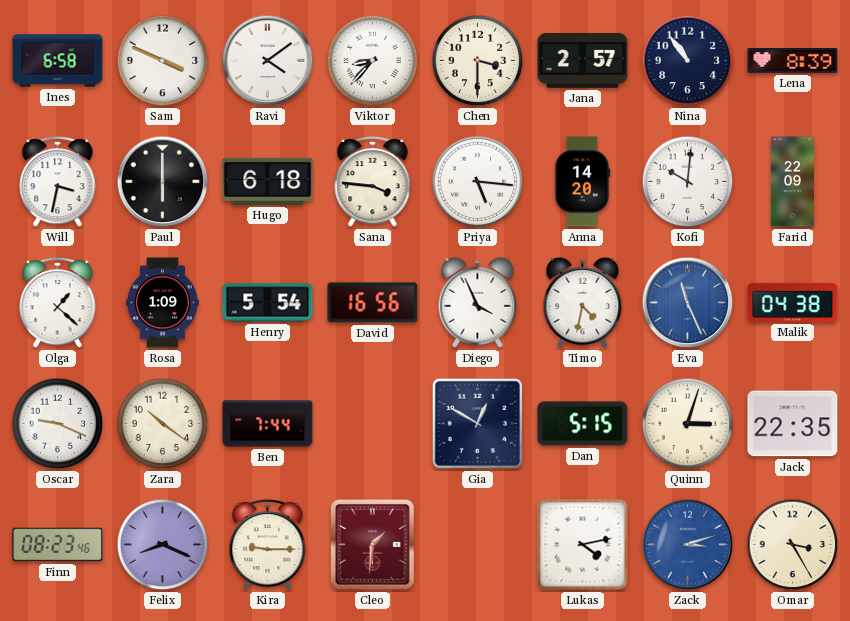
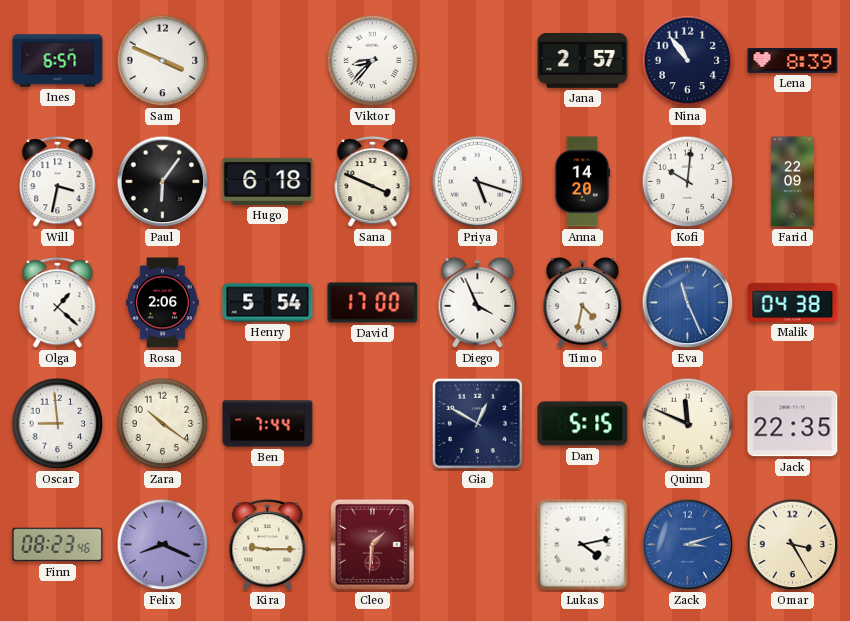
Ines: 6:58 -> 6:57 (58, 61)
Ravi: 4:09 -> none (268, 61)
Chen: 3:30 -> none (478, 61)
Paul: 6:00 -> 6:06 (163, 182)
Sana: 3:46 -> 3:49 (373, 181)
Priya: 5:16 -> 5:18 (478, 182)
Rosa: 1:09 -> 2:06 (163, 303)
David: 16:56 -> 17:00 (373, 303)
Oscar: 9:19 -> 8:59 (58, 424)
Quinn: 3:03 -> 11:49 (688, 424)
